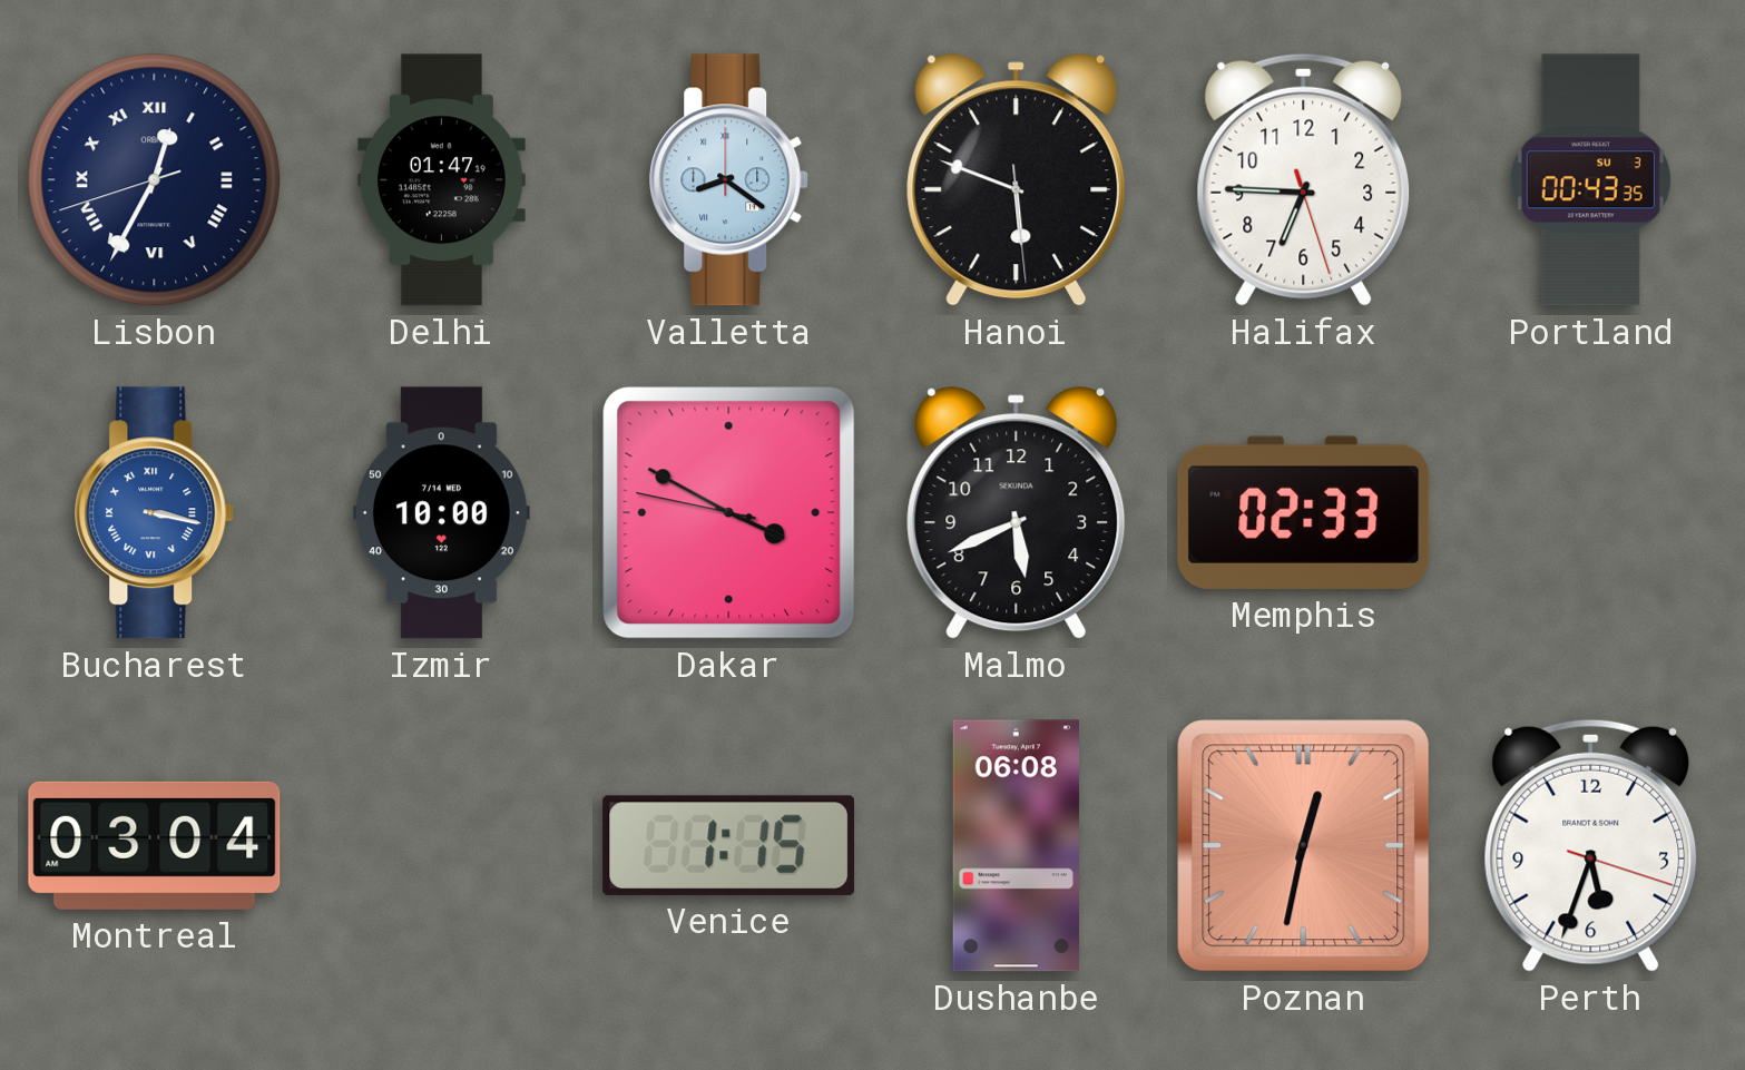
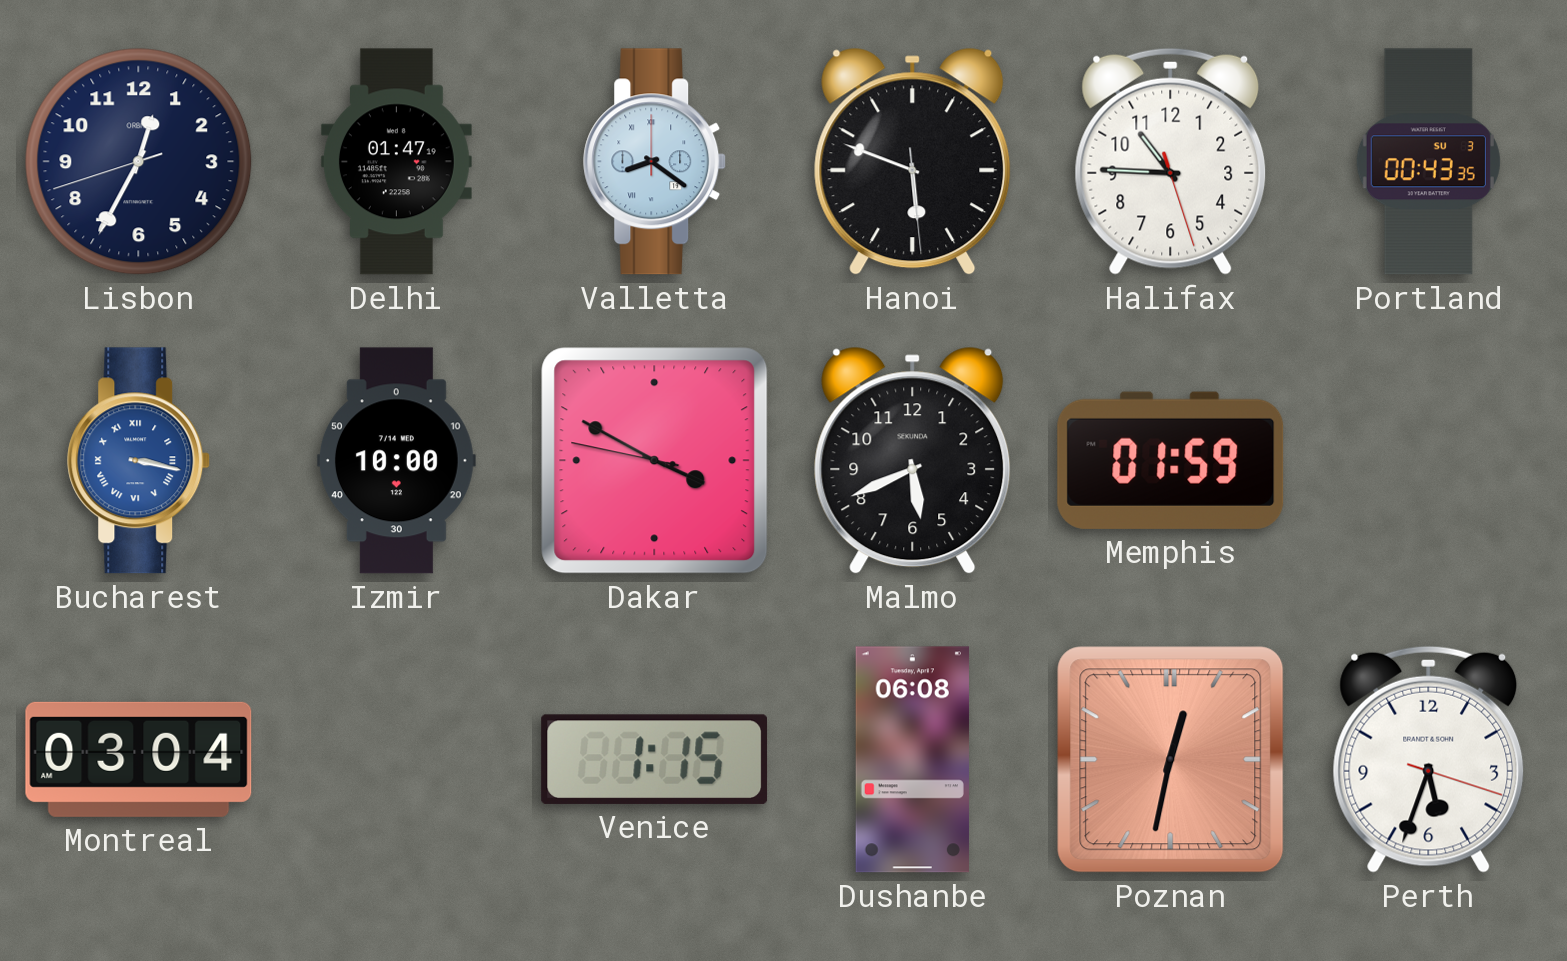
Lisbon numerals: Roman -> Arabic (139, 162)
Halifax: 6:45 -> 10:45 (1171, 161)
Memphis: 02:33 -> 01:59 (1171, 460)
